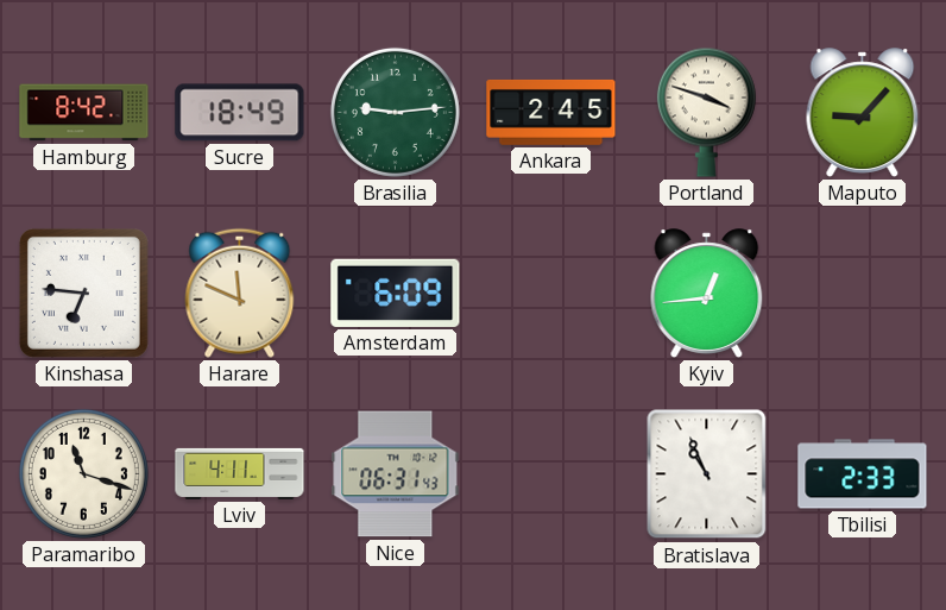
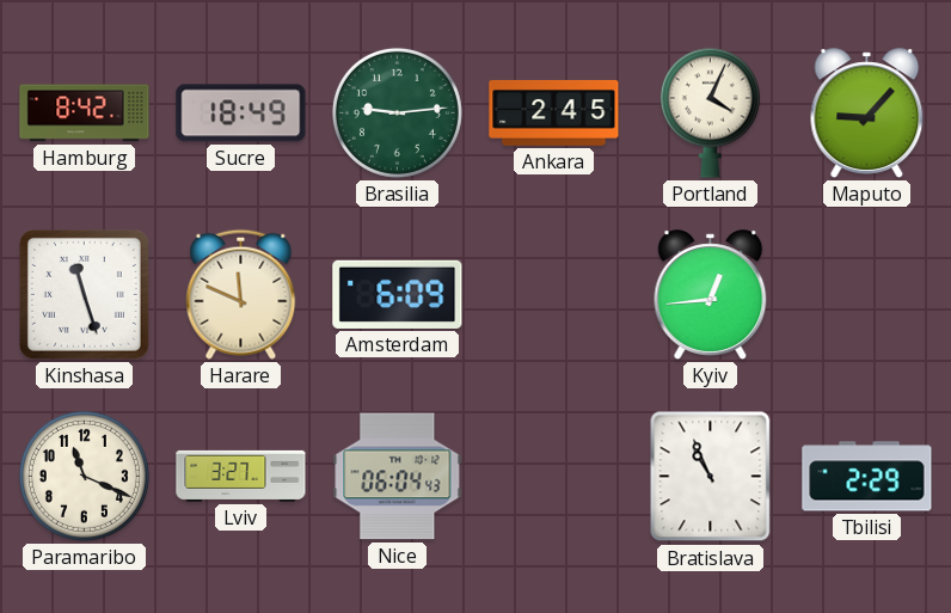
Portland: 3:48 -> 4:04 (710, 112)
Kinshasa: 6:46 -> 11:27 (84, 294)
Paramaribo: 11:18 -> 11:19 (84, 476)
Lviv: 4:11 -> 3:27 (241, 476)
Nice: 06:31 -> 06:04 (398, 477)
Tbilisi: 2:33 -> 2:29 (867, 477)
